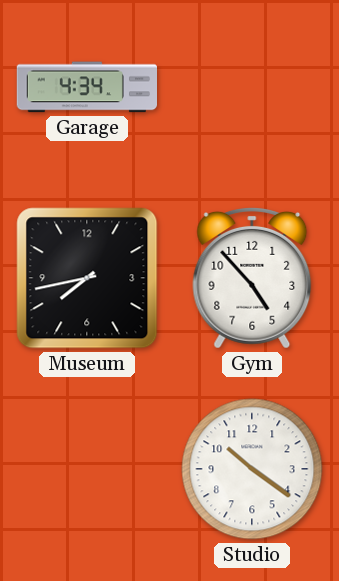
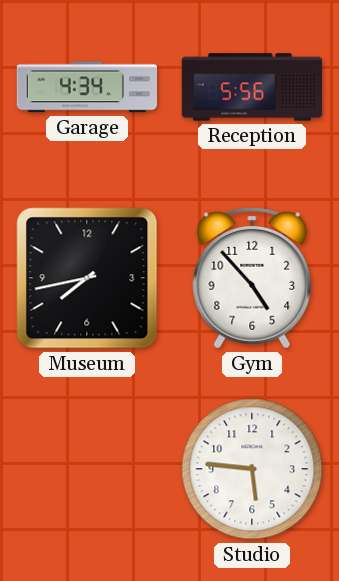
Reception: none -> 5:56 (252, 87)
Studio: 10:21 -> 5:46 (252, 469)
